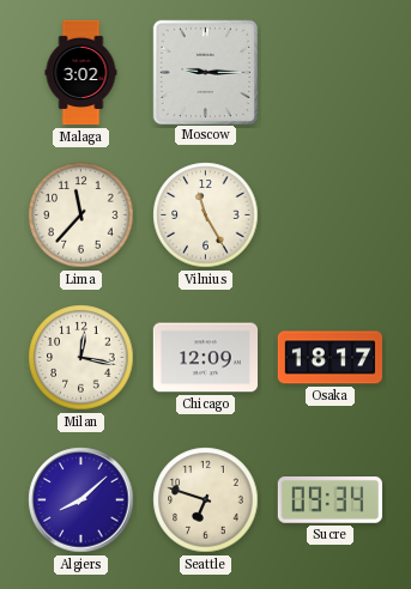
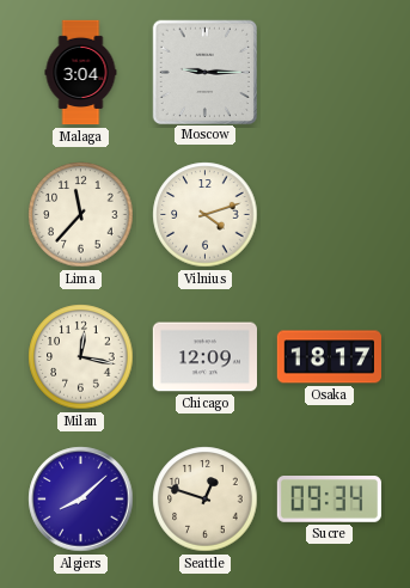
Malaga: 3:02 -> 3:04 (81, 73)
Vilnius: 11:25 -> 4:12 (206, 215)
Seattle: 6:48 -> 12:48 (206, 500)
